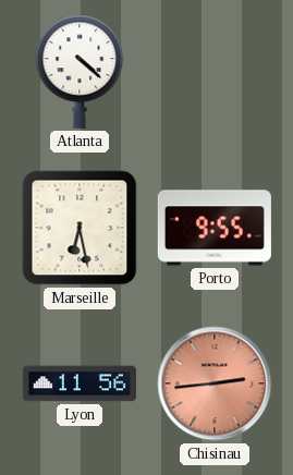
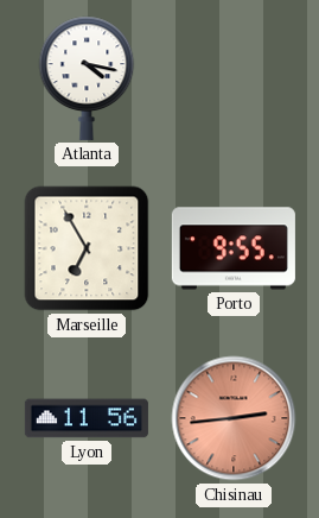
Atlanta: 4:22 -> 4:17 (87, 78)
Marseille: 6:28 -> 6:55 (87, 248)
